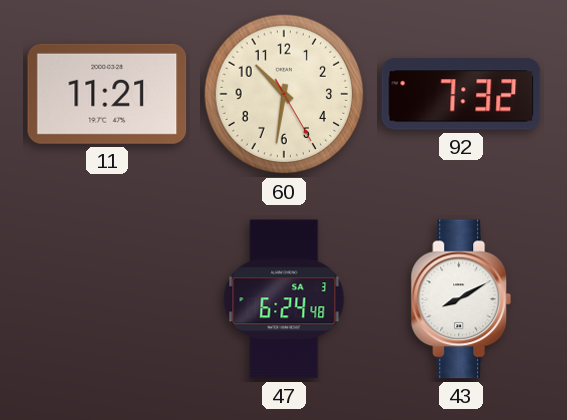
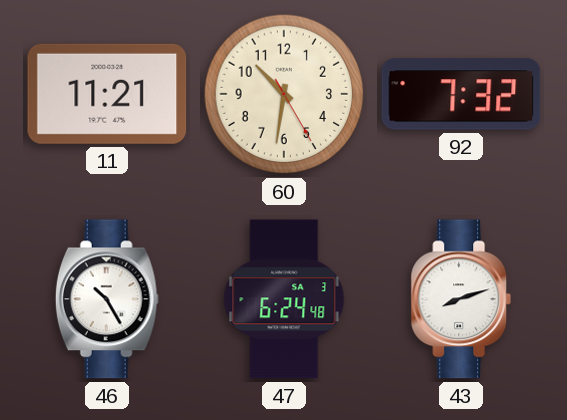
46: none -> 10:25 (107, 299)
43: 8:10 -> 8:12 (461, 299)
